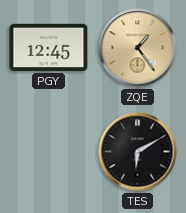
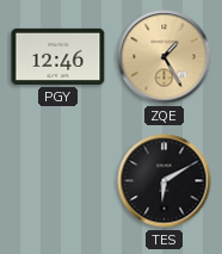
PGY: 12:45 -> 12:46 (58, 56)
ZQE: 1:24 -> 1:25 (165, 57)
